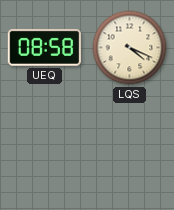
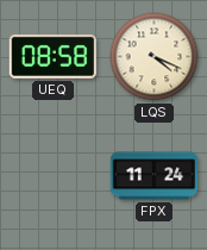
FPX: none -> 11:24 (155, 176)
